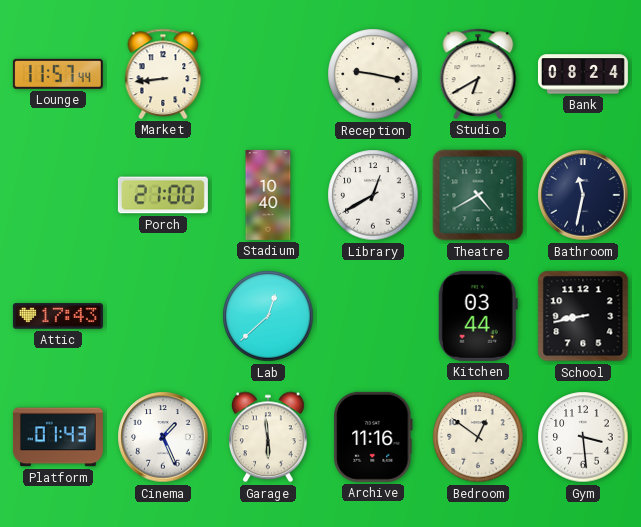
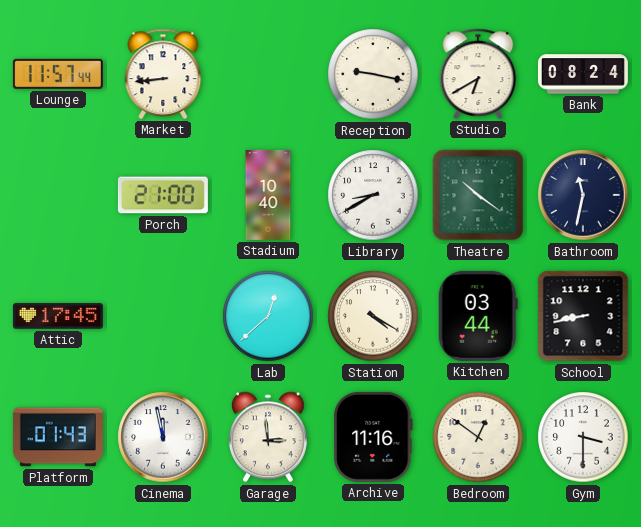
Library: 12:40 -> 8:40 (373, 195)
Theatre: 4:40 -> 10:21 (478, 195)
Attic: 17:43 -> 17:45 (58, 316)
Station: none -> 4:20 (373, 316)
Cinema: 1:26 -> 11:58 (163, 437)
Garage: 5:59 -> 2:59 (268, 437)
Gym: 3:29 -> 3:30 (583, 437)
